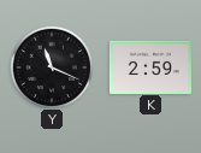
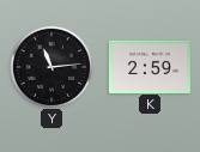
Y: 11:19 -> 11:14 (50, 66)
